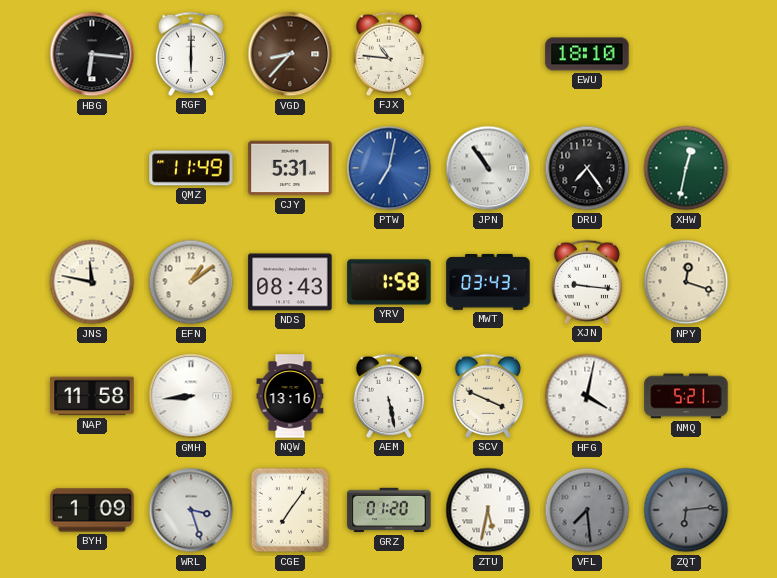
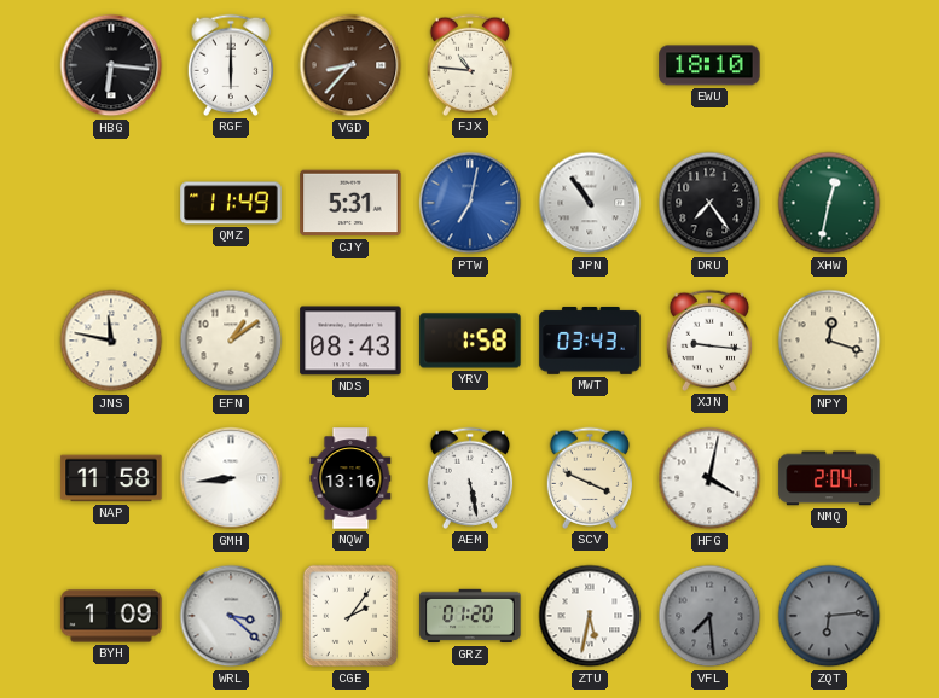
NMQ: 5:21 -> 2:04 (829, 478)
WRL: 3:27 -> 3:22 (231, 616)
CGE: 7:06 -> 2:06 (350, 616)
